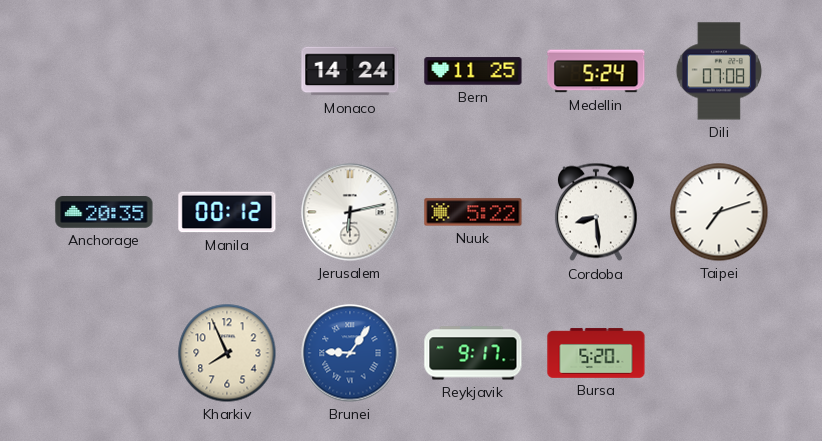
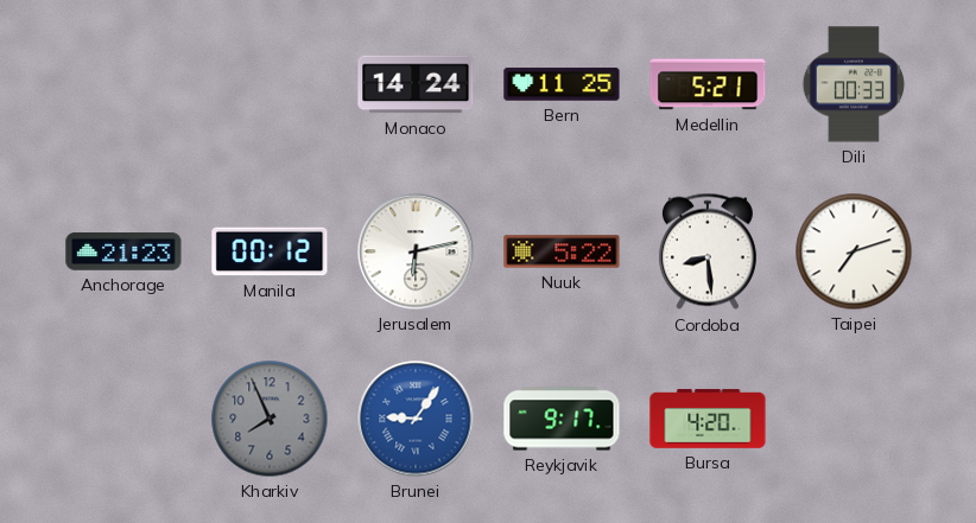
Medellin: 5:24 -> 5:21 (708, 84)
Dili: 07:08 -> 00:33 (853, 84)
Anchorage: 20:35 -> 21:23 (123, 253)
Kharkiv dial: cream -> grey (270, 419)
Bursa: 5:20 -> 4:20 (708, 419)
